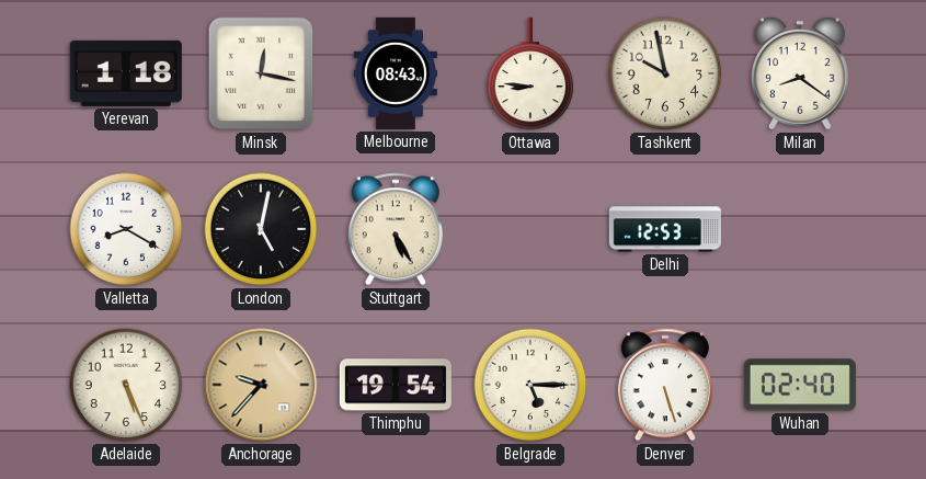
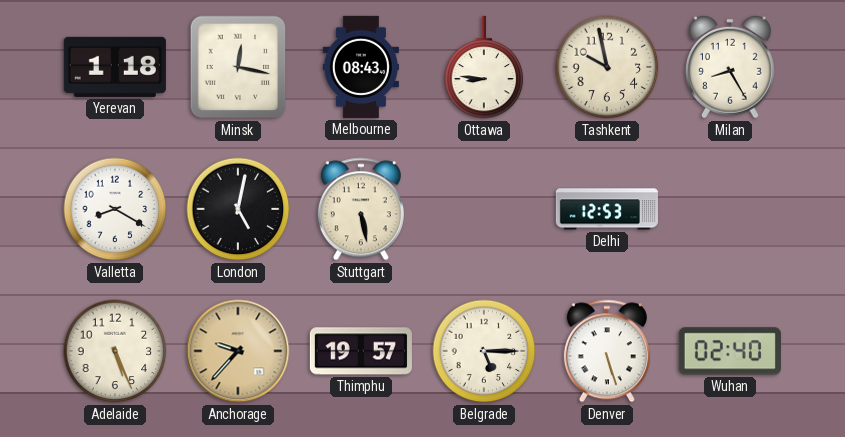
Milan: 8:21 -> 8:25 (730, 67)
Stuttgart: 5:25 -> 5:28 (361, 209)
Thimphu: 19:54 -> 19:57 (361, 351)
